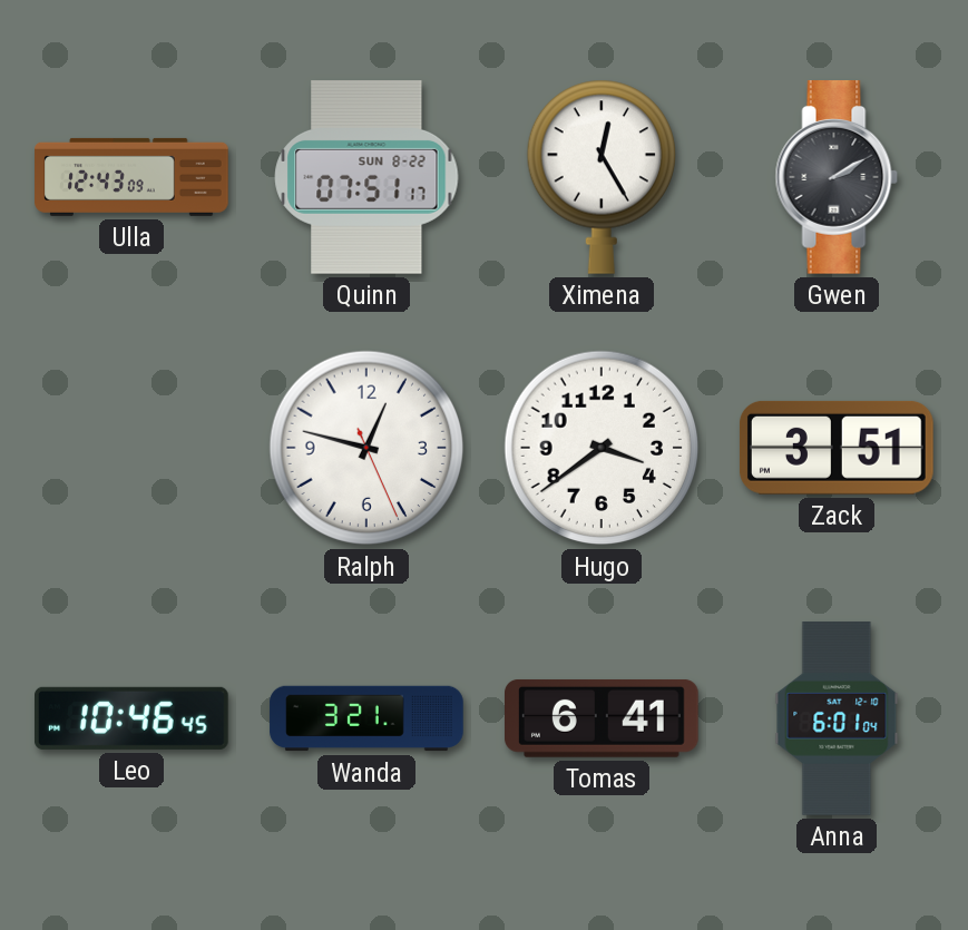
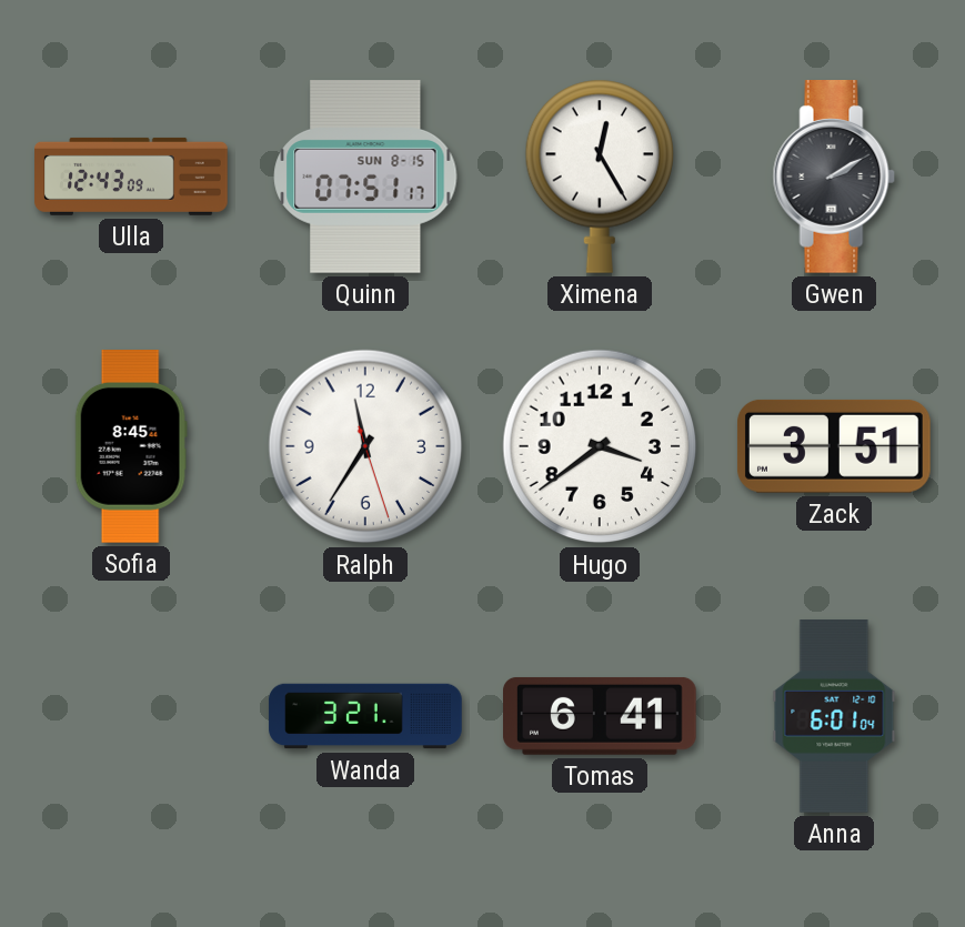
Quinn date: SUN 8-22 -> SUN 8-15 (365, 178)
Sofia: none -> 8:45 (131, 447)
Ralph: 12:47 -> 11:35 (365, 446)
Leo: 10:46 -> none (133, 718)
